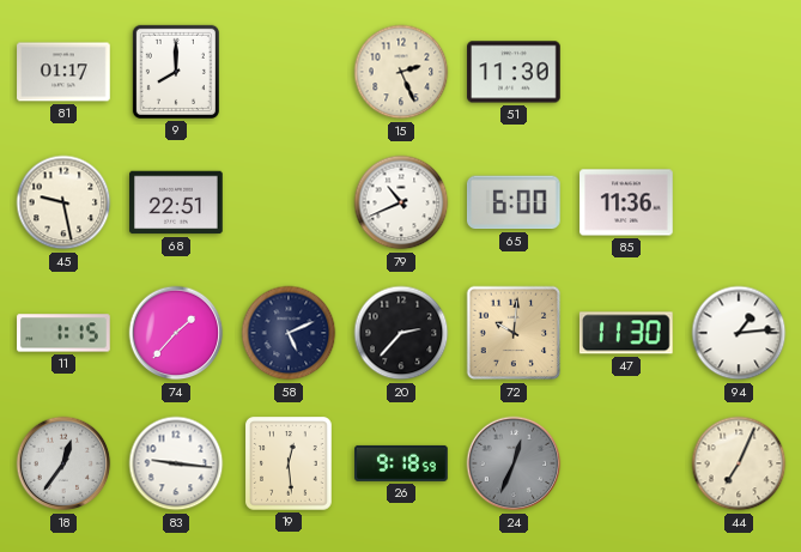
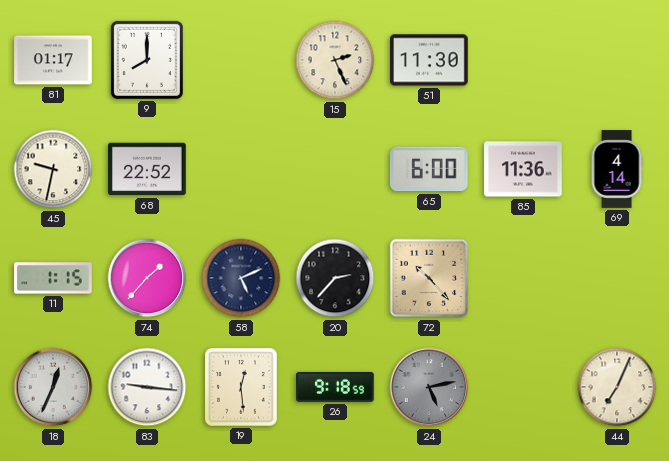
45: 9:28 -> 9:32 (53, 169)
68: 22:51 -> 22:52 (147, 169)
79: 10:41 -> none (401, 202)
69: none -> 4:14 (617, 169)
72: 10:01 -> 10:23 (429, 278)
47: 11:30 -> none (626, 333)
94: 1:14 -> none (739, 333)
18: 12:36 -> 12:34 (53, 387)
24: 12:34 -> 5:13 (429, 387)
